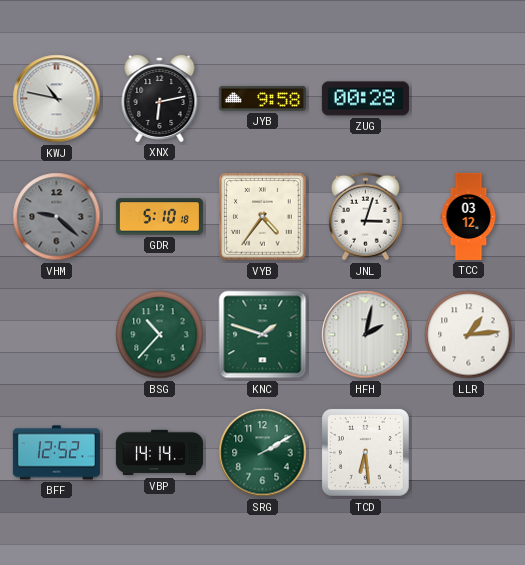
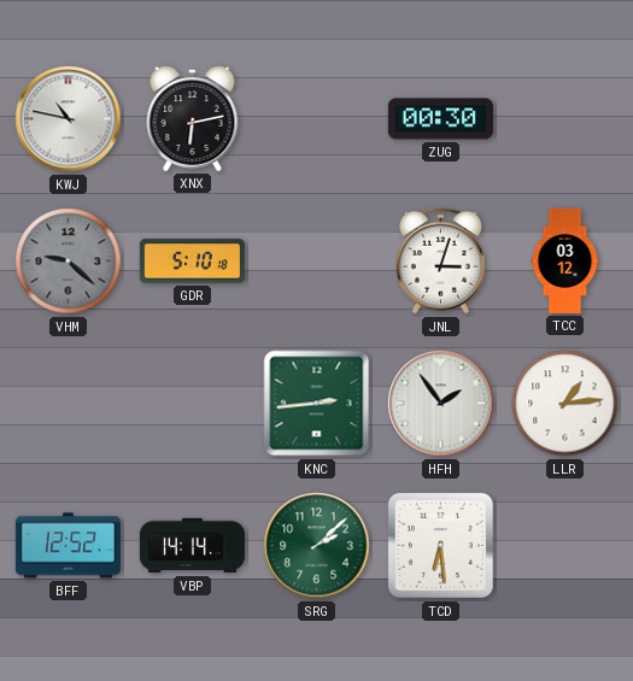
JYB: 9:58 -> none (262, 98)
ZUG: 00:28 -> 00:30 (440, 119)
VYB: 4:36 -> none (263, 217)
BSG: 10:37 -> none (160, 335)
KNC: 1:48 -> 2:44 (317, 404)
HFH: 2:02 -> 1:54 (441, 404)
SRG: 2:10 -> 2:08 (317, 546)
